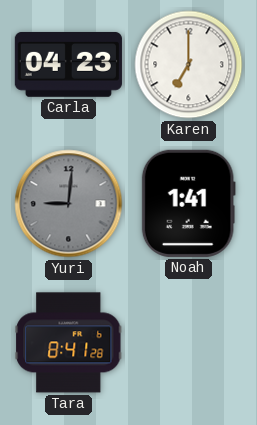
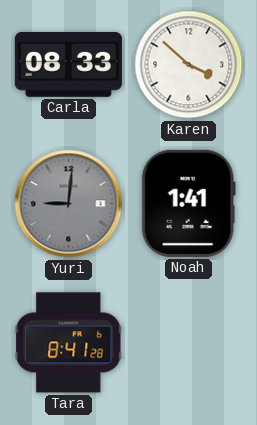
Carla: 04:23 -> 08:33 (68, 64)
Karen: 7:00 -> 3:52 (189, 65)
